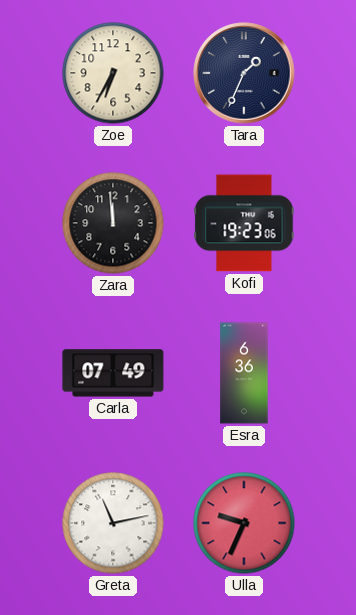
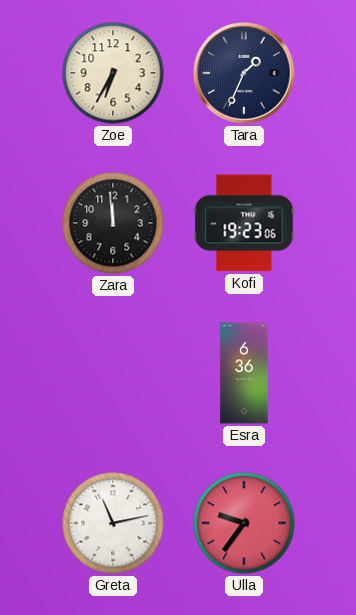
Carla: 07:49 -> none (113, 373)
Ulla: 9:34 -> 9:36 (244, 523)
